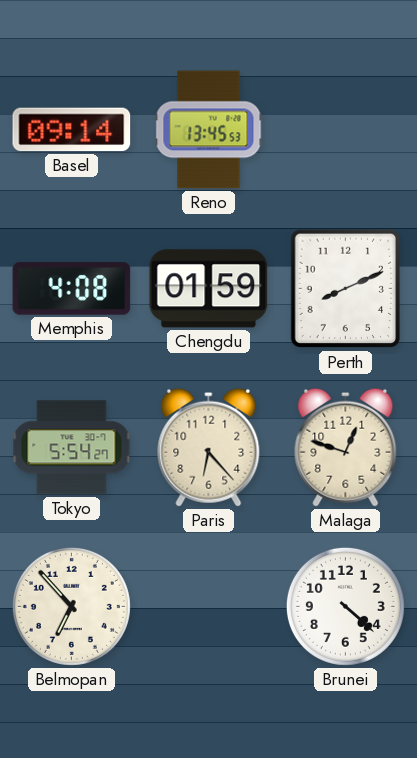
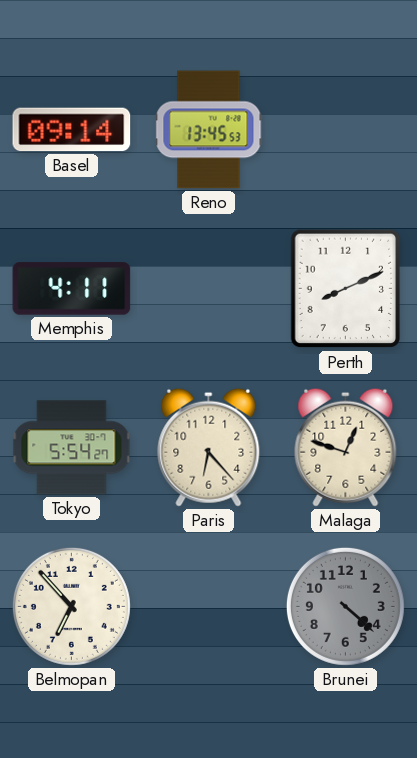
Memphis: 4:08 -> 4:11 (72, 289)
Chengdu: 01:59 -> none (209, 289)
Brunei dial: white -> grey (345, 606)
